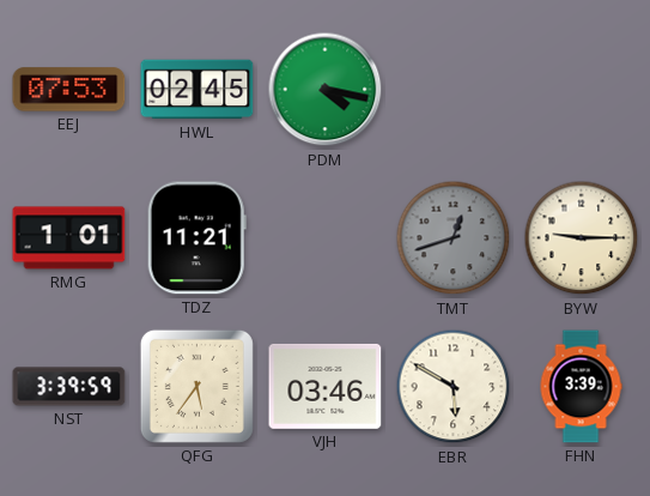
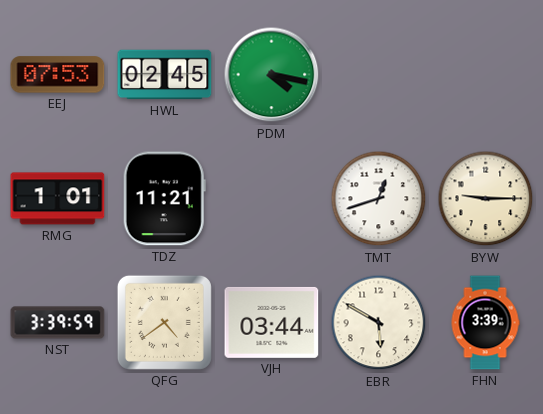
TMT dial: grey -> white (379, 199)
QFG: 5:36 -> 4:39 (164, 322)
VJH: 03:46 -> 03:44 (272, 322)
